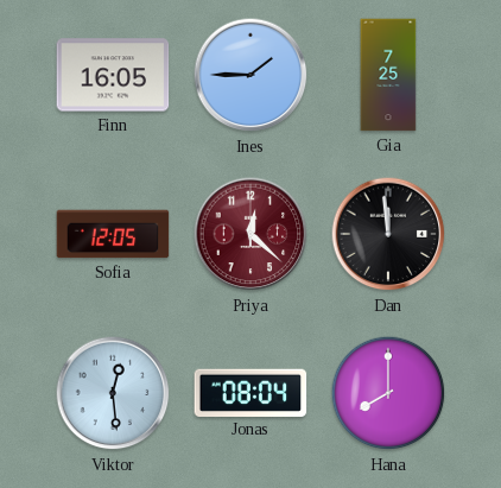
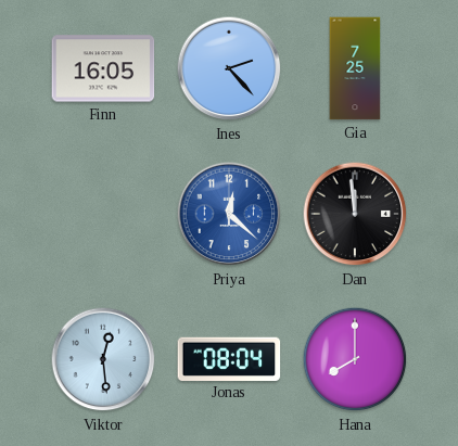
Ines: 1:45 -> 2:23 (229, 68)
Sofia: 12:05 -> none (113, 234)
Priya dial: burgundy -> blue (229, 214)
